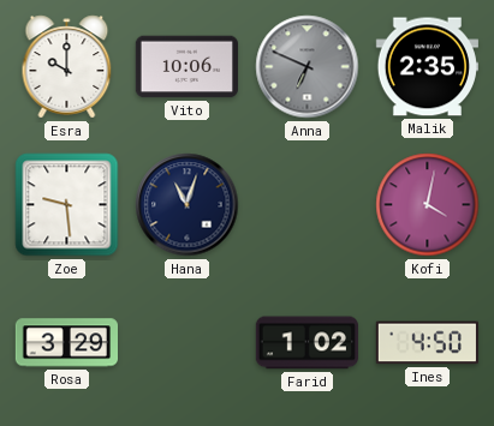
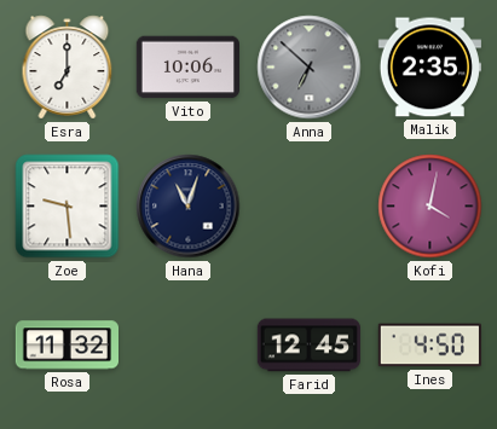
Esra: 10:00 -> 7:00 (68, 68)
Anna: 6:49 -> 6:52 (310, 68)
Rosa: 3:29 -> 11:32 (67, 346)
Farid: 1:02 -> 12:45 (308, 346)
